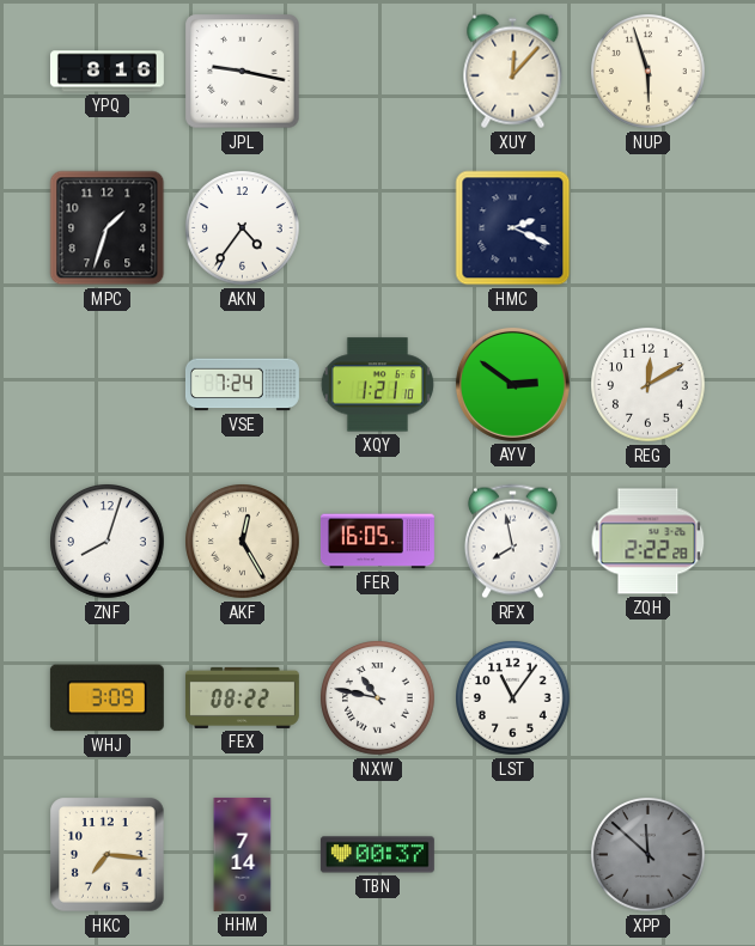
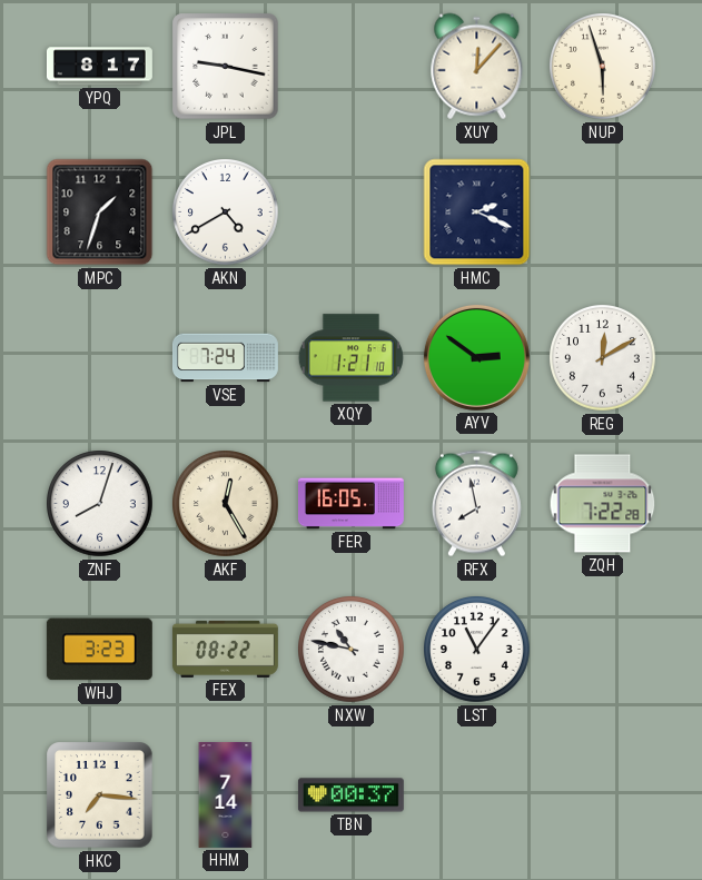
YPQ: 8:16 -> 8:17 (99, 67)
AKN: 4:36 -> 4:40 (226, 212)
ZQH: 2:22 -> 7:22 (603, 504)
WHJ: 3:09 -> 3:23 (99, 650)
XPP: 11:52 -> none (649, 855)
